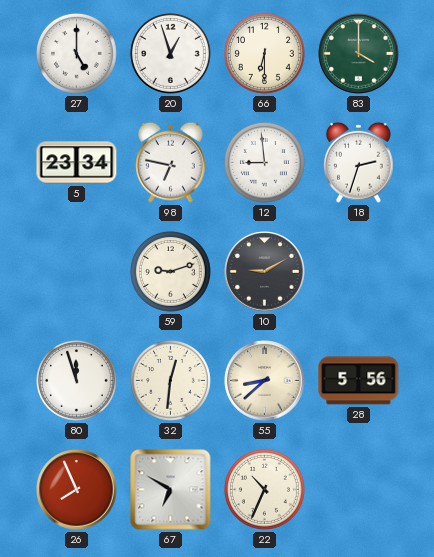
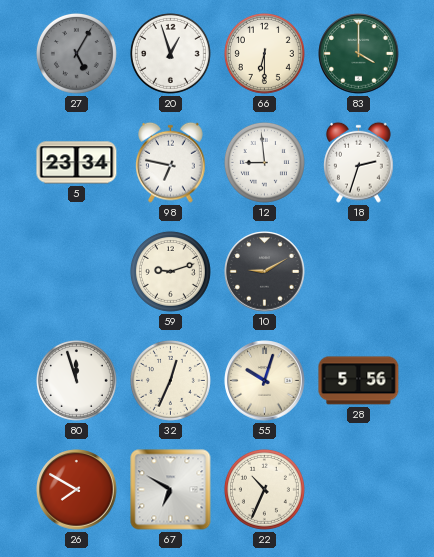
27: 5:00 -> 5:05 (76, 53)
27 dial: white -> grey (76, 53)
32: 12:31 -> 12:34 (170, 380)
55: 8:38 -> 10:03 (265, 381)
26: 7:56 -> 7:50 (77, 490)
